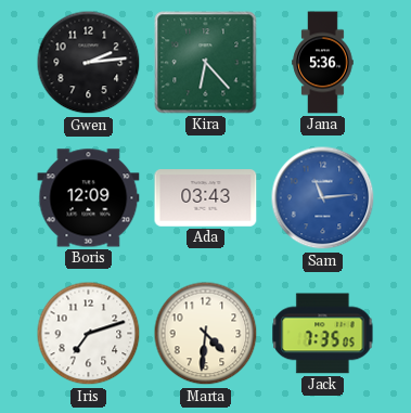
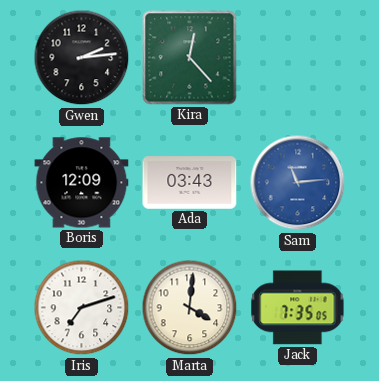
Kira: 6:23 -> 12:23 (190, 58)
Jana: 5:36 -> none (323, 63)
Marta: 4:31 -> 4:01 (190, 308)
